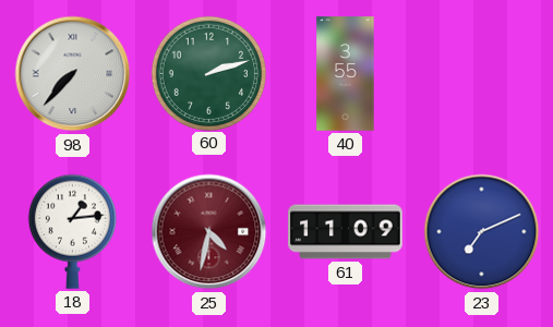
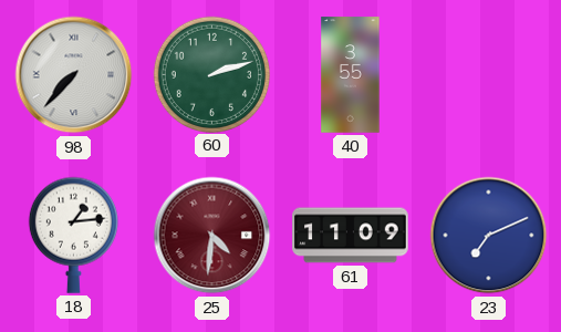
25: 4:32 -> 4:31 (212, 236)
